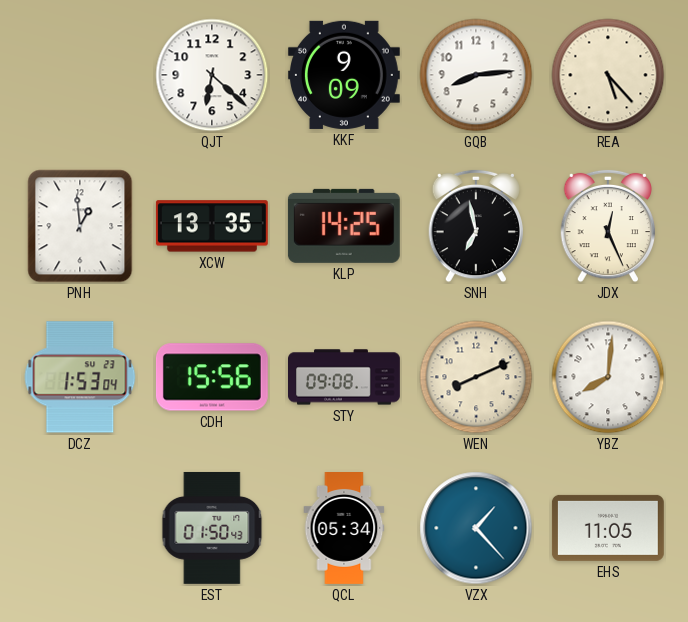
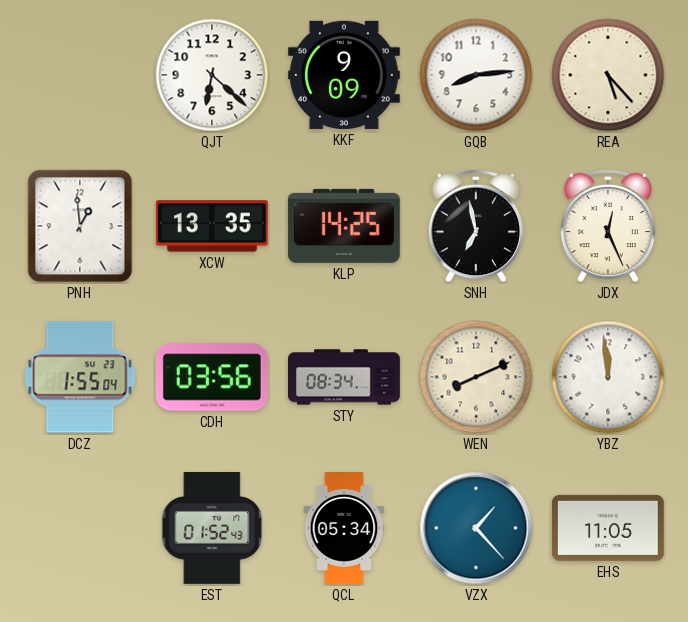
DCZ: 1:53 -> 1:55 (80, 377)
CDH: 15:56 -> 03:56 (212, 377)
STY: 09:08 -> 08:34 (345, 377)
YBZ: 8:01 -> 11:59 (608, 377)
EST: 01:50 -> 01:52 (212, 528)
